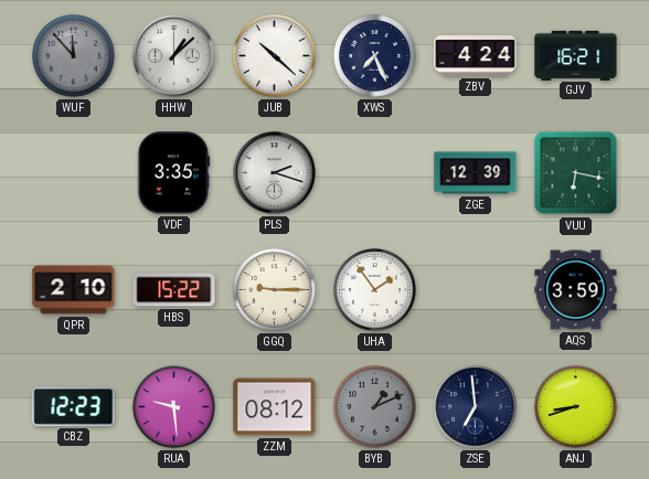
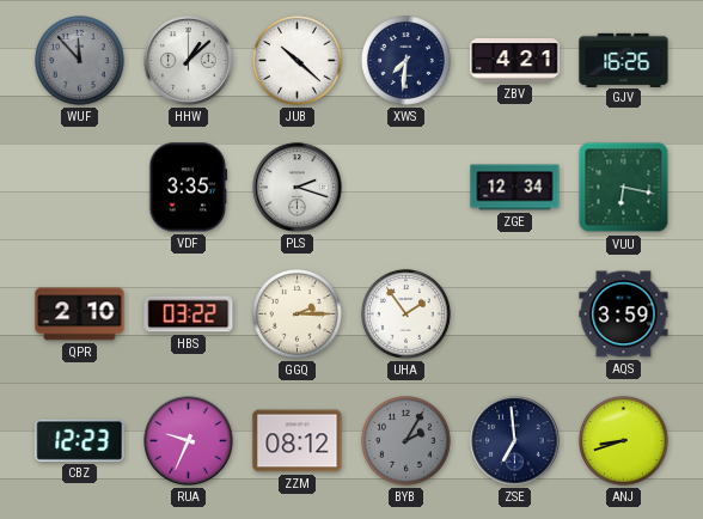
XWS: 7:26 -> 7:31 (406, 61)
ZBV: 4:24 -> 4:21 (515, 61)
GJV: 16:21 -> 16:26 (624, 60)
ZGE: 12:39 -> 12:34 (515, 188)
HBS: 15:22 -> 03:22 (189, 315)
GGQ: 9:15 -> 2:15 (298, 315)
RUA: 9:29 -> 9:34 (189, 441)
BYB: 1:11 -> 2:05 (406, 441)
